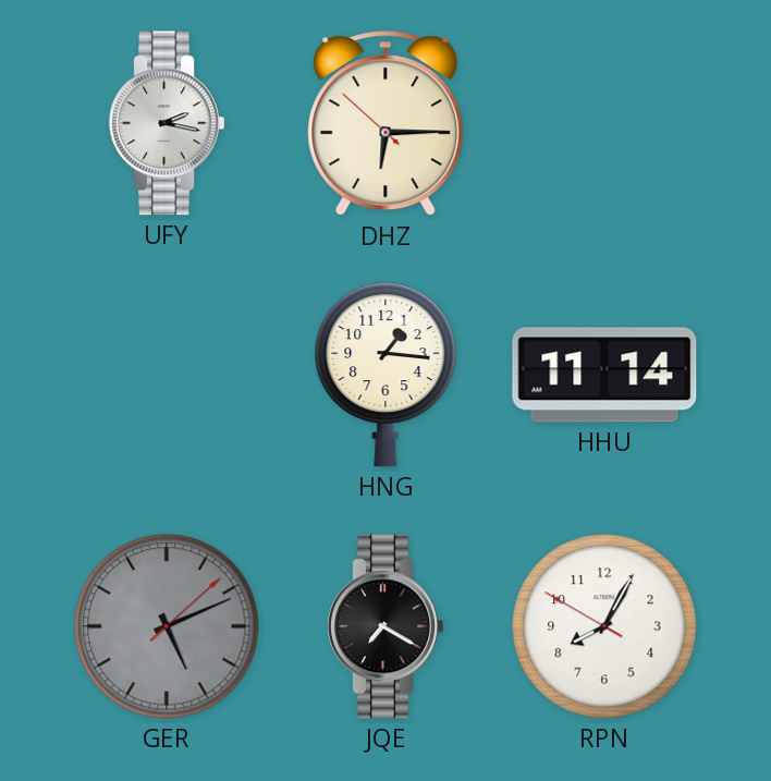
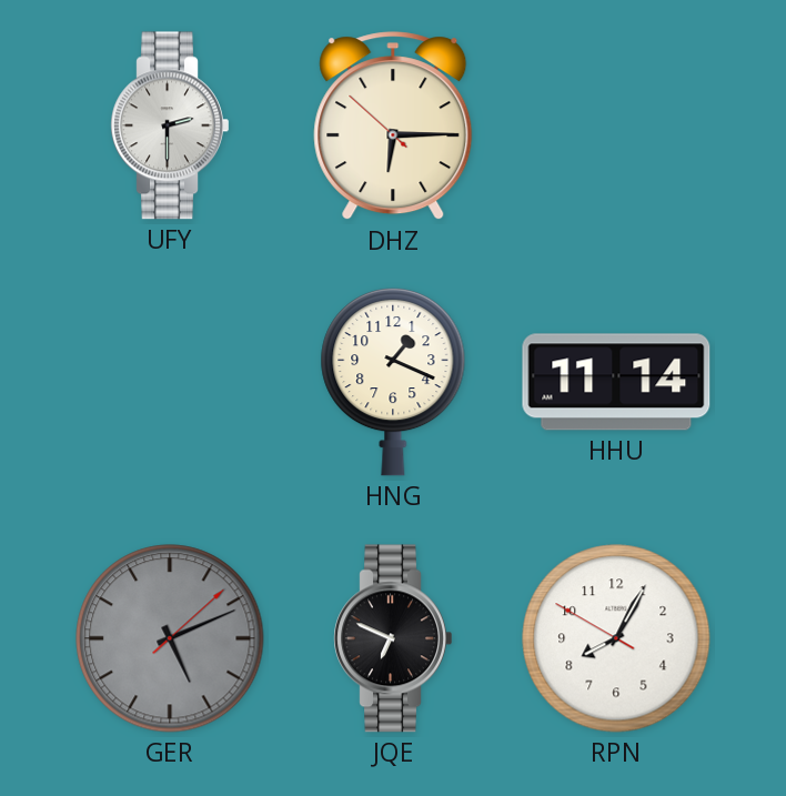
UFY: 2:17 -> 2:30 (170, 125)
HNG: 1:16 -> 1:19 (393, 382)
JQE: 7:20 -> 6:49 (393, 638)
